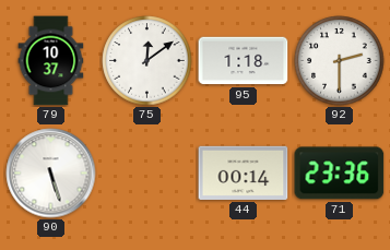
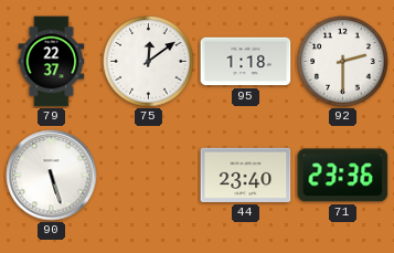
79: 10:37 -> 22:37 (52, 62)
44: 00:14 -> 23:40 (246, 175)
